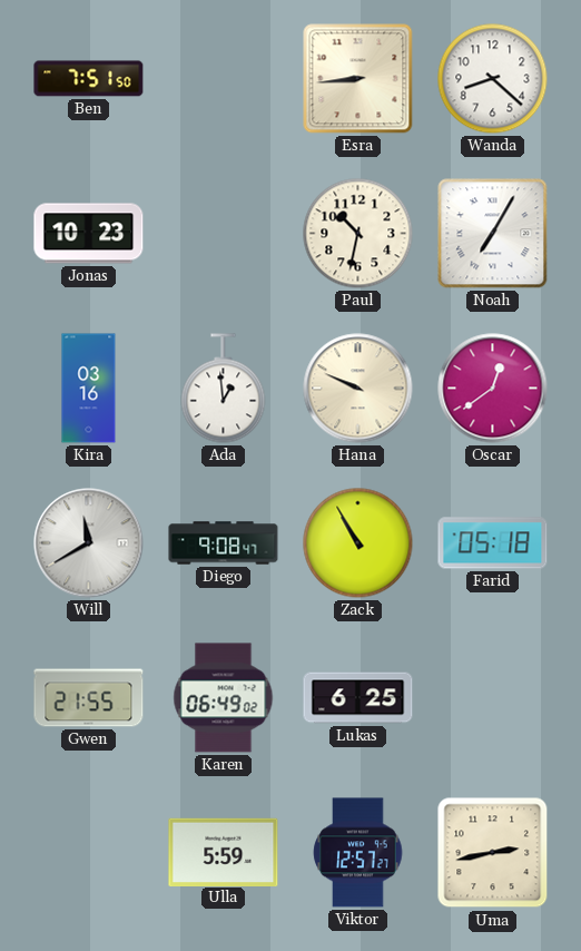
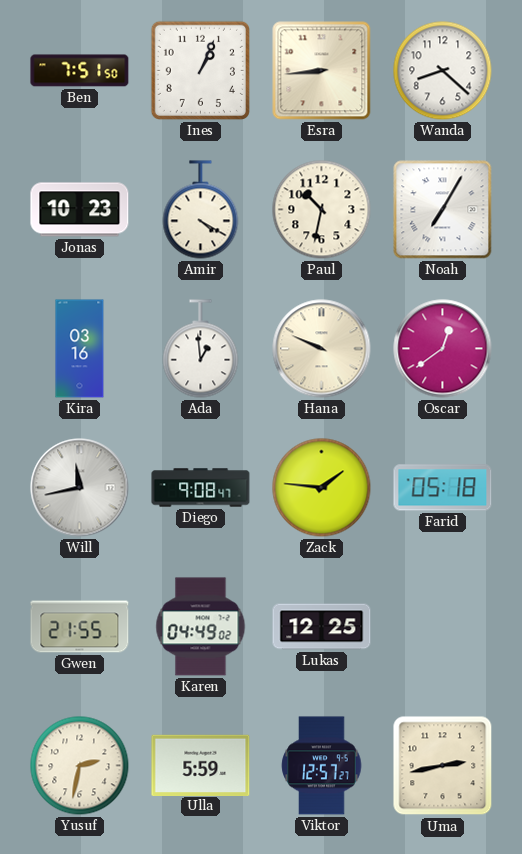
Ines: none -> 1:04 (200, 70)
Amir: none -> 4:20 (201, 210)
Will: 11:40 -> 11:43 (80, 488)
Zack: 10:55 -> 1:46 (322, 488)
Karen: 06:49 -> 04:49 (201, 627)
Lukas: 6:25 -> 12:25 (322, 627)
Yusuf: none -> 2:32 (80, 766)
